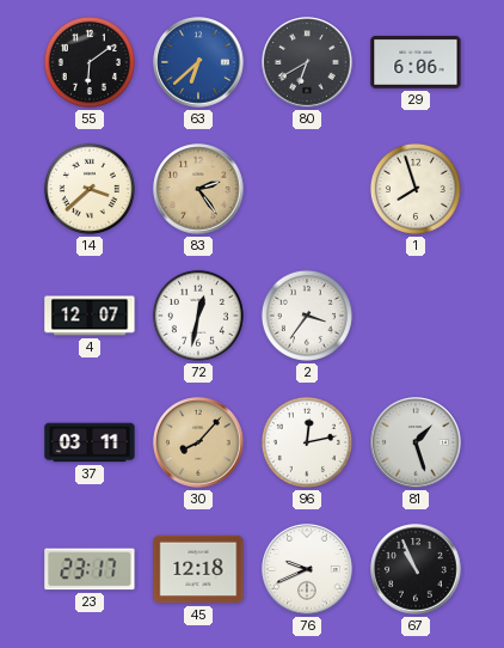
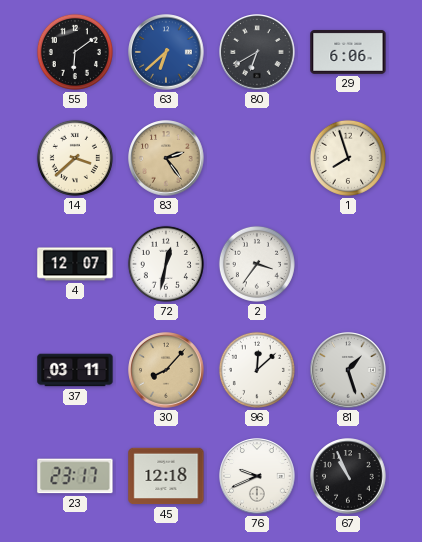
96: 12:13 -> 12:08 (257, 370)
